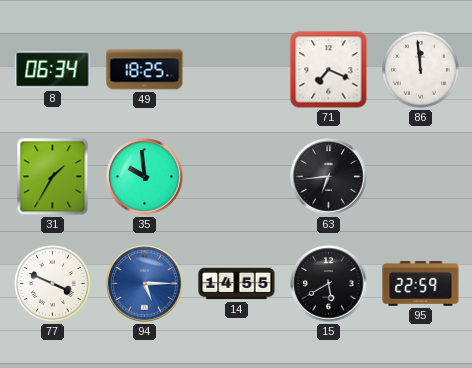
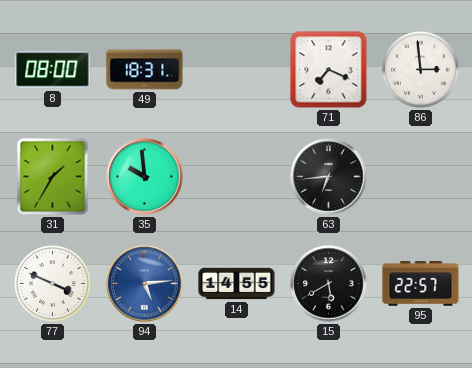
8: 06:34 -> 08:00 (53, 70)
49: 18:25 -> 18:31 (145, 70)
86: 11:59 -> 2:59 (421, 70)
94: 5:15 -> 5:14 (145, 284)
95: 22:59 -> 22:57 (421, 284)
